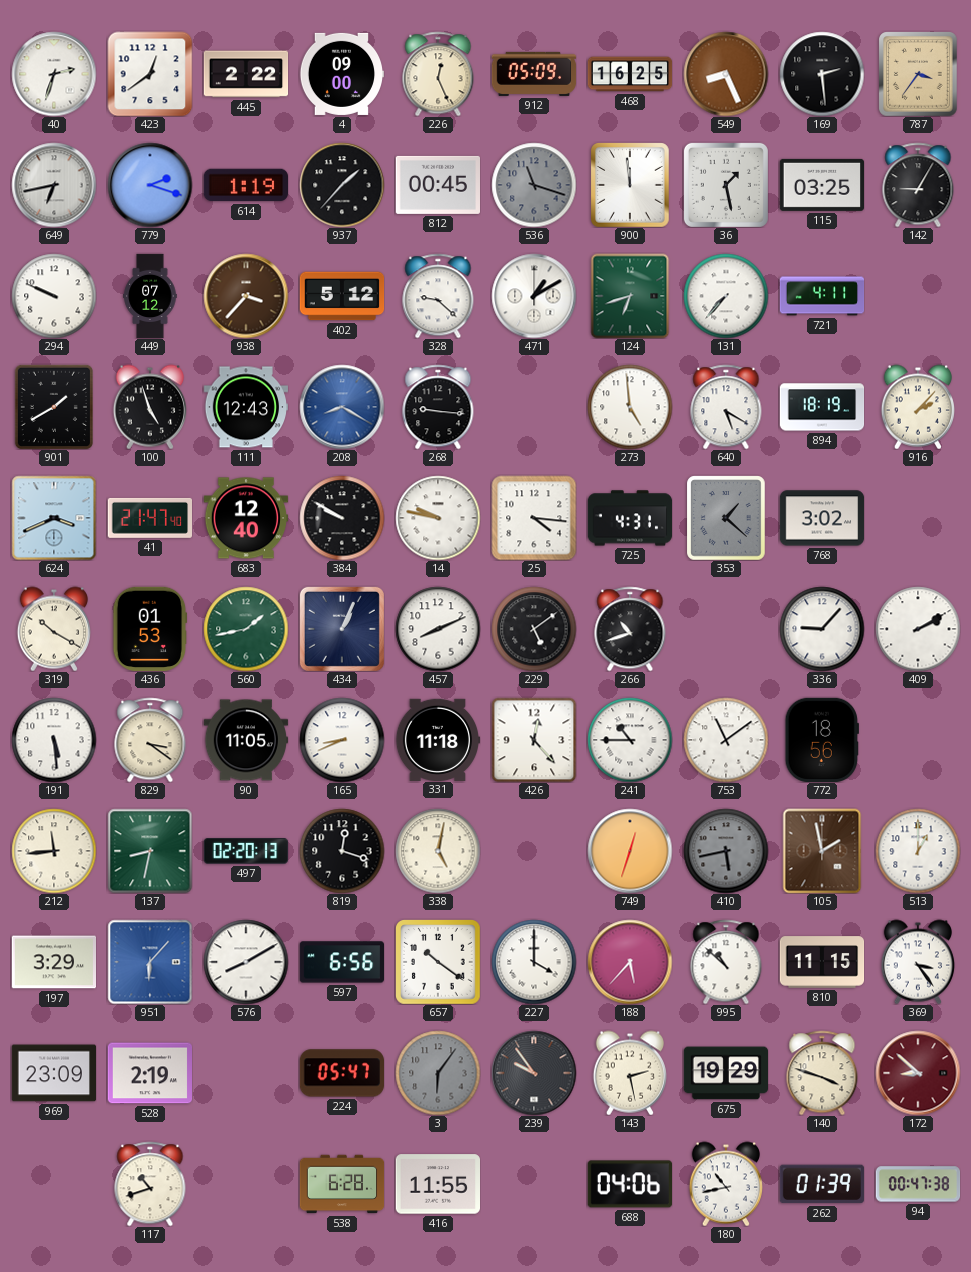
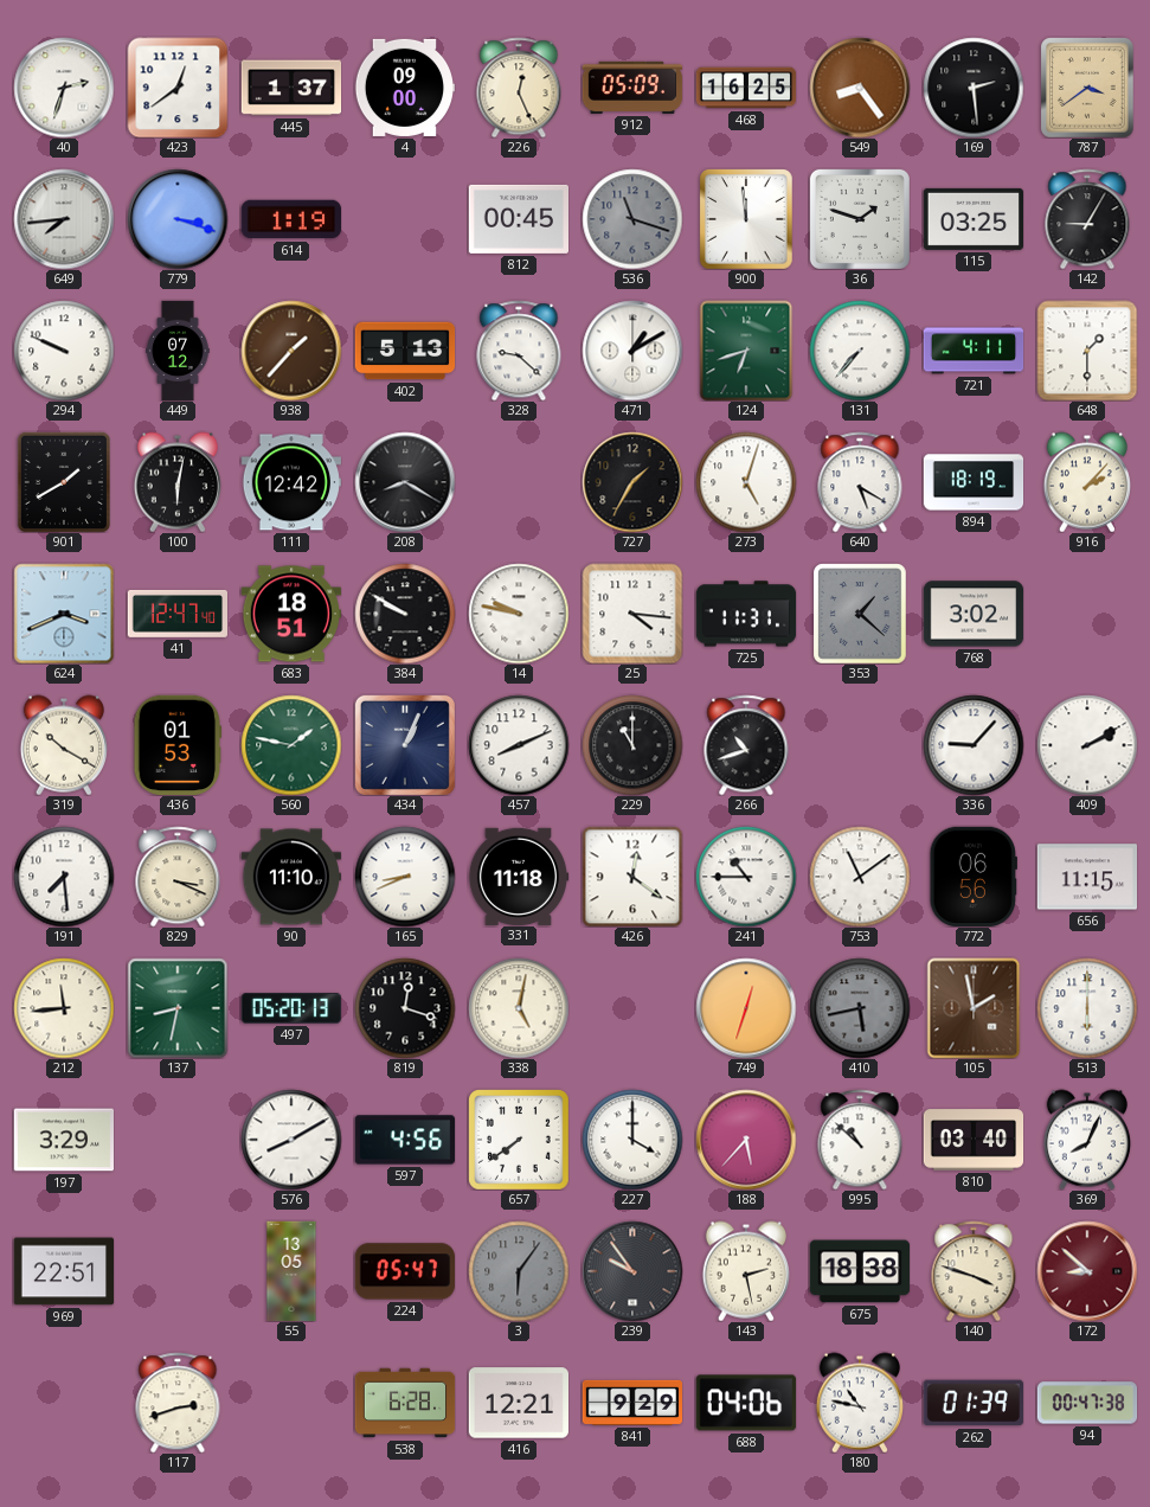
445: 2:22 -> 1:37 (291, 88)
549: 8:26 -> 8:24 (860, 88)
787: 3:36 -> 3:39 (1088, 88)
649: 6:43 -> 7:44 (64, 219)
779: 2:18 -> 3:18 (178, 219)
937: 1:37 -> none (342, 185)
36: 1:28 -> 1:48 (860, 219)
938: 3:37 -> 1:37 (291, 351)
402: 5:12 -> 5:13 (405, 351)
648: none -> 1:30 (1087, 351)
100: 4:57 -> 6:02 (176, 482)
111: 12:43 -> 12:42 (290, 482)
208 dial: blue -> black (405, 482)
268: 9:16 -> none (438, 407)
727: none -> 1:35 (632, 482)
273: 4:59 -> 5:03 (746, 482)
41: 21:47 -> 12:47 (176, 614)
683: 12:40 -> 18:51 (290, 614)
725: 4:31 -> 11:31 (746, 614)
560: 1:43 -> 1:47 (291, 745)
229: 5:09 -> 11:00 (632, 745)
191: 5:29 -> 7:29 (64, 877)
829: 3:21 -> 3:19 (178, 877)
90: 11:05 -> 11:10 (290, 877)
426: 12:23 -> 12:21 (632, 877)
772: 18:56 -> 06:56 (972, 876)
656: none -> 11:15 (1086, 877)
497: 02:20 -> 05:20 (290, 1008)
513: 1:00 -> 6:00 (1087, 1008)
951: 6:07 -> none (150, 962)
597: 6:56 -> 4:56 (404, 1140)
657: 10:21 -> 7:39 (519, 1140)
810: 11:15 -> 03:40 (974, 1140)
369: 3:24 -> 8:04 (1086, 1140)
969: 23:09 -> 22:51 (63, 1271)
528: 2:19 -> none (149, 1073)
55: none -> 13:05 (291, 1271)
675: 19:29 -> 18:38 (859, 1271)
117: 10:42 -> 2:42 (178, 1403)
416: 11:55 -> 12:21 (518, 1403)
841: none -> 9:29 (632, 1403)
180: 10:43 -> 10:47 (859, 1403)
